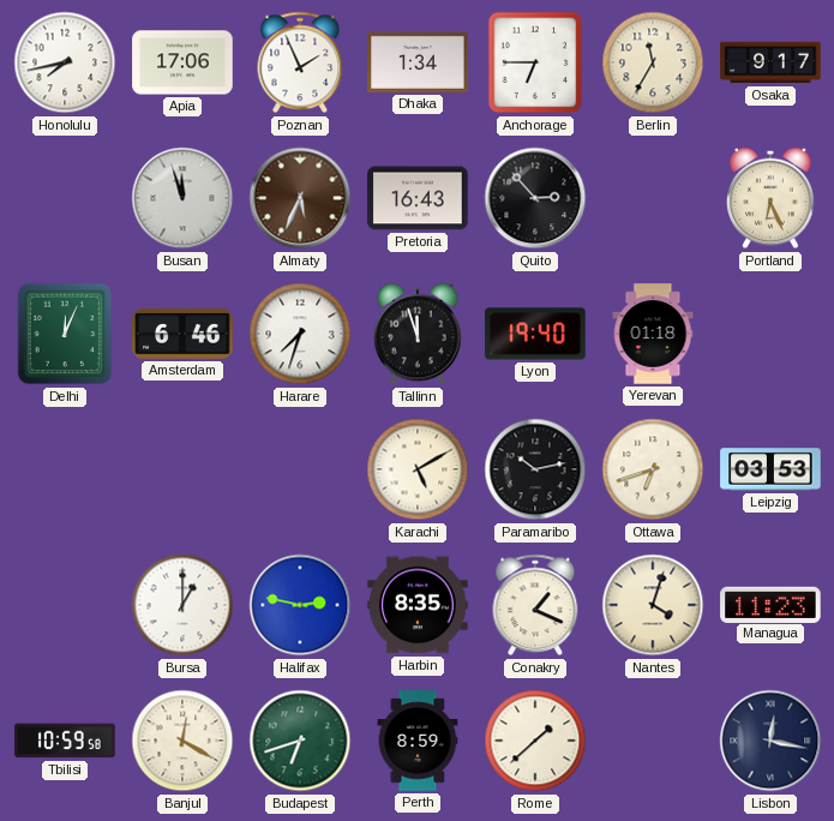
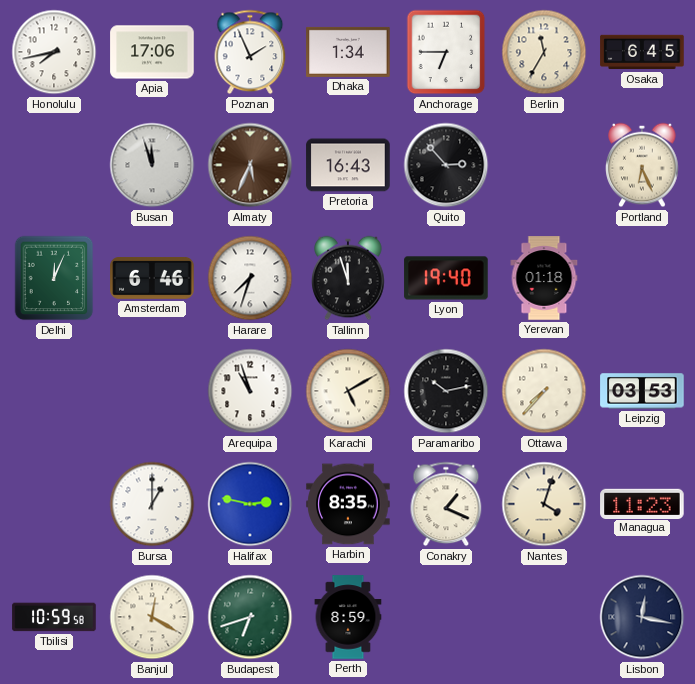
Osaka: 9:17 -> 6:45 (642, 52)
Arequipa: none -> 10:57 (250, 391)
Ottawa: 6:42 -> 7:37 (544, 391)
Rome: 1:38 -> none (535, 741)
